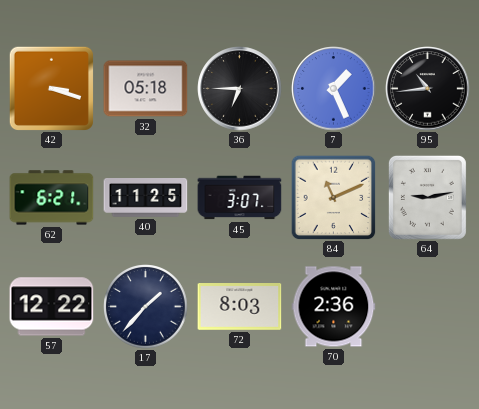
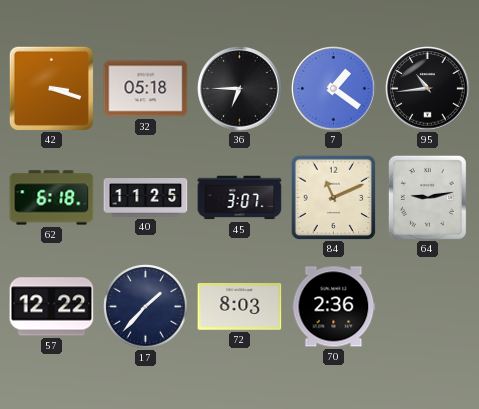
7: 1:26 -> 1:21 (334, 89)
62: 6:21 -> 6:18 (52, 198)
